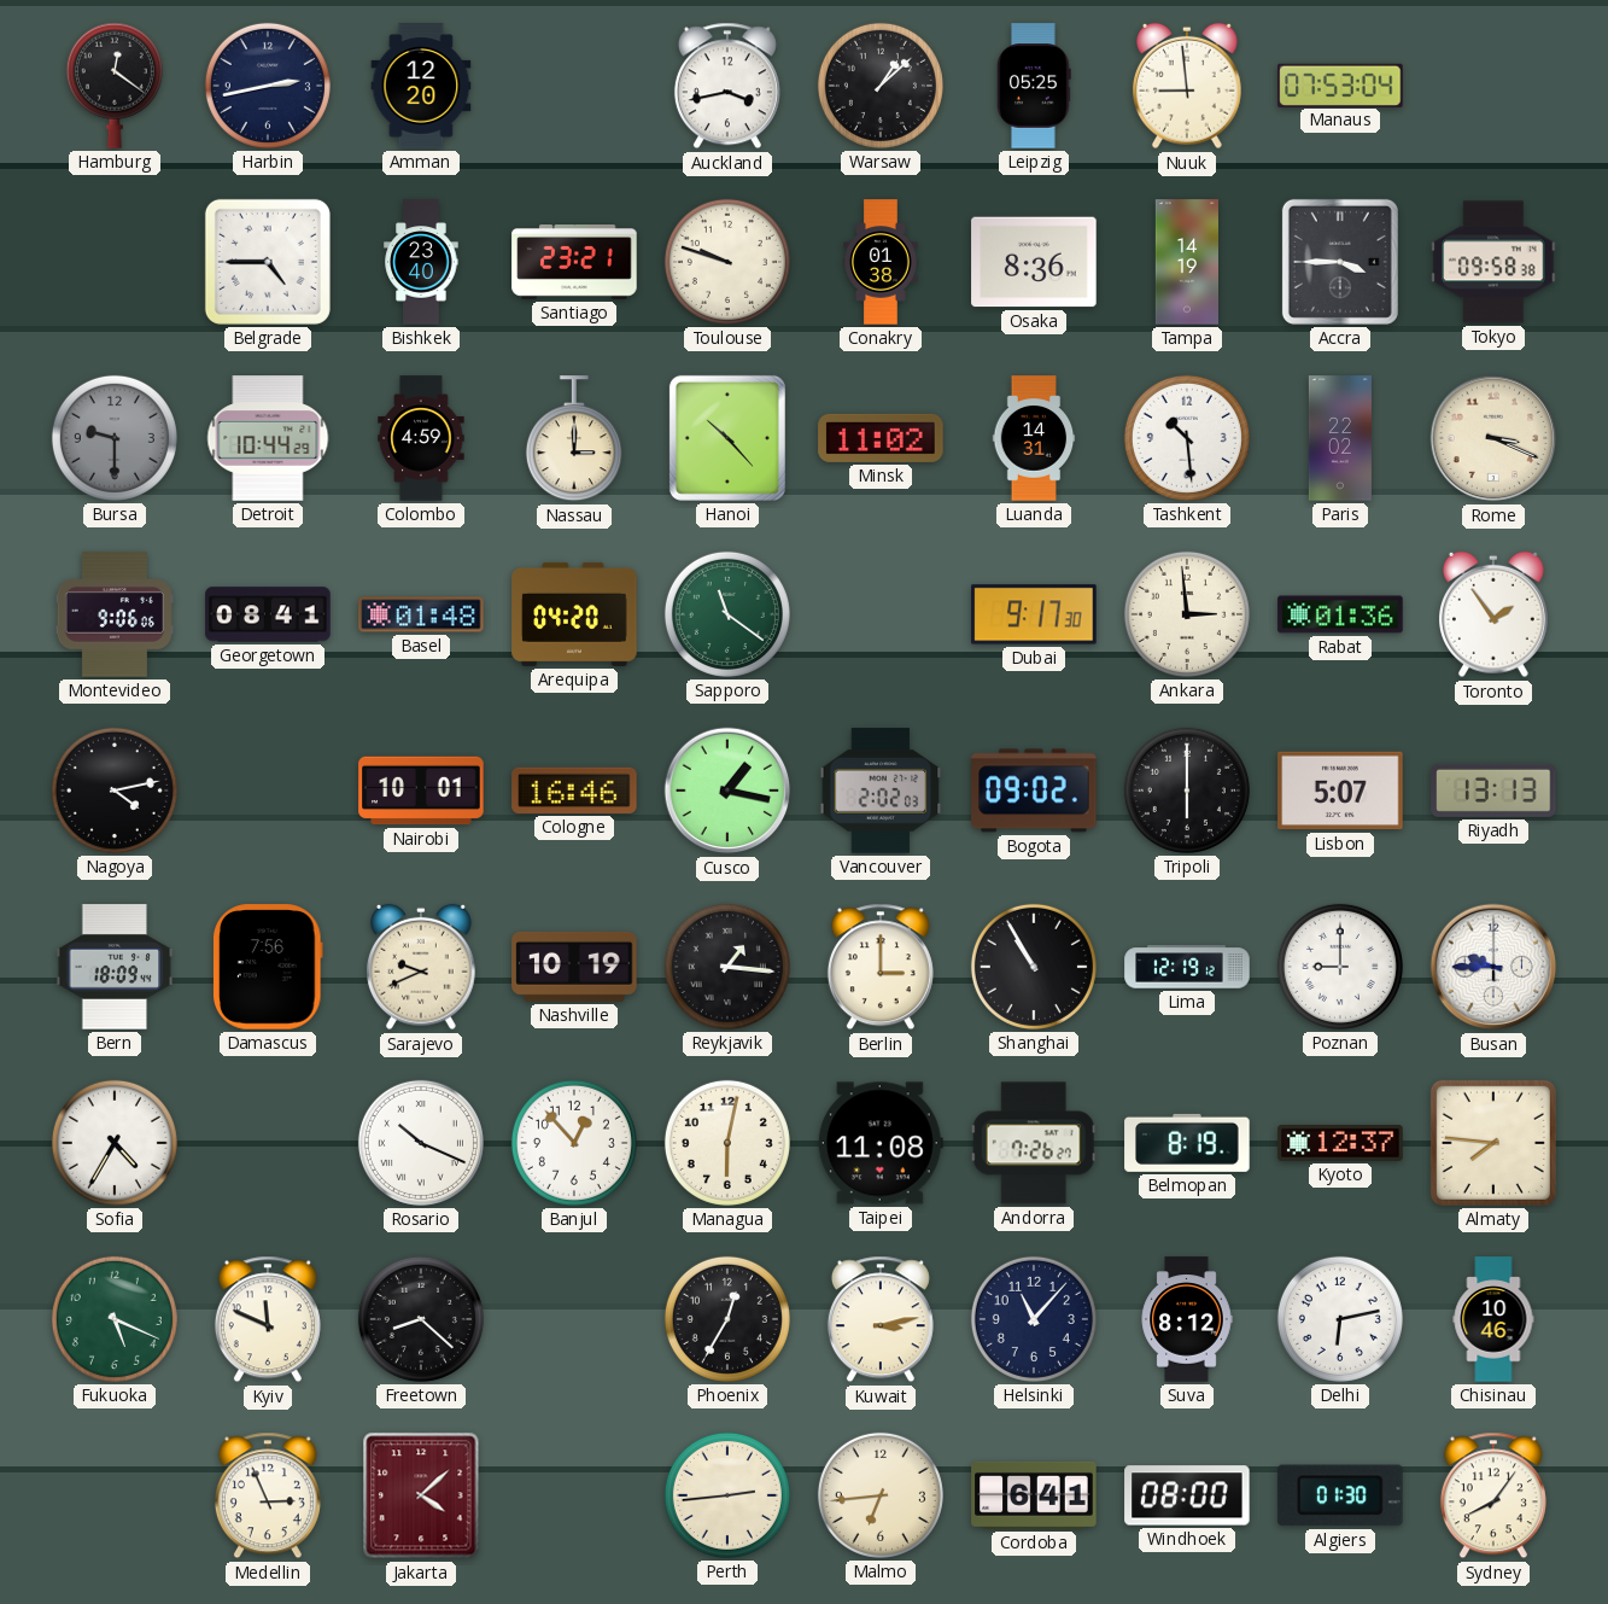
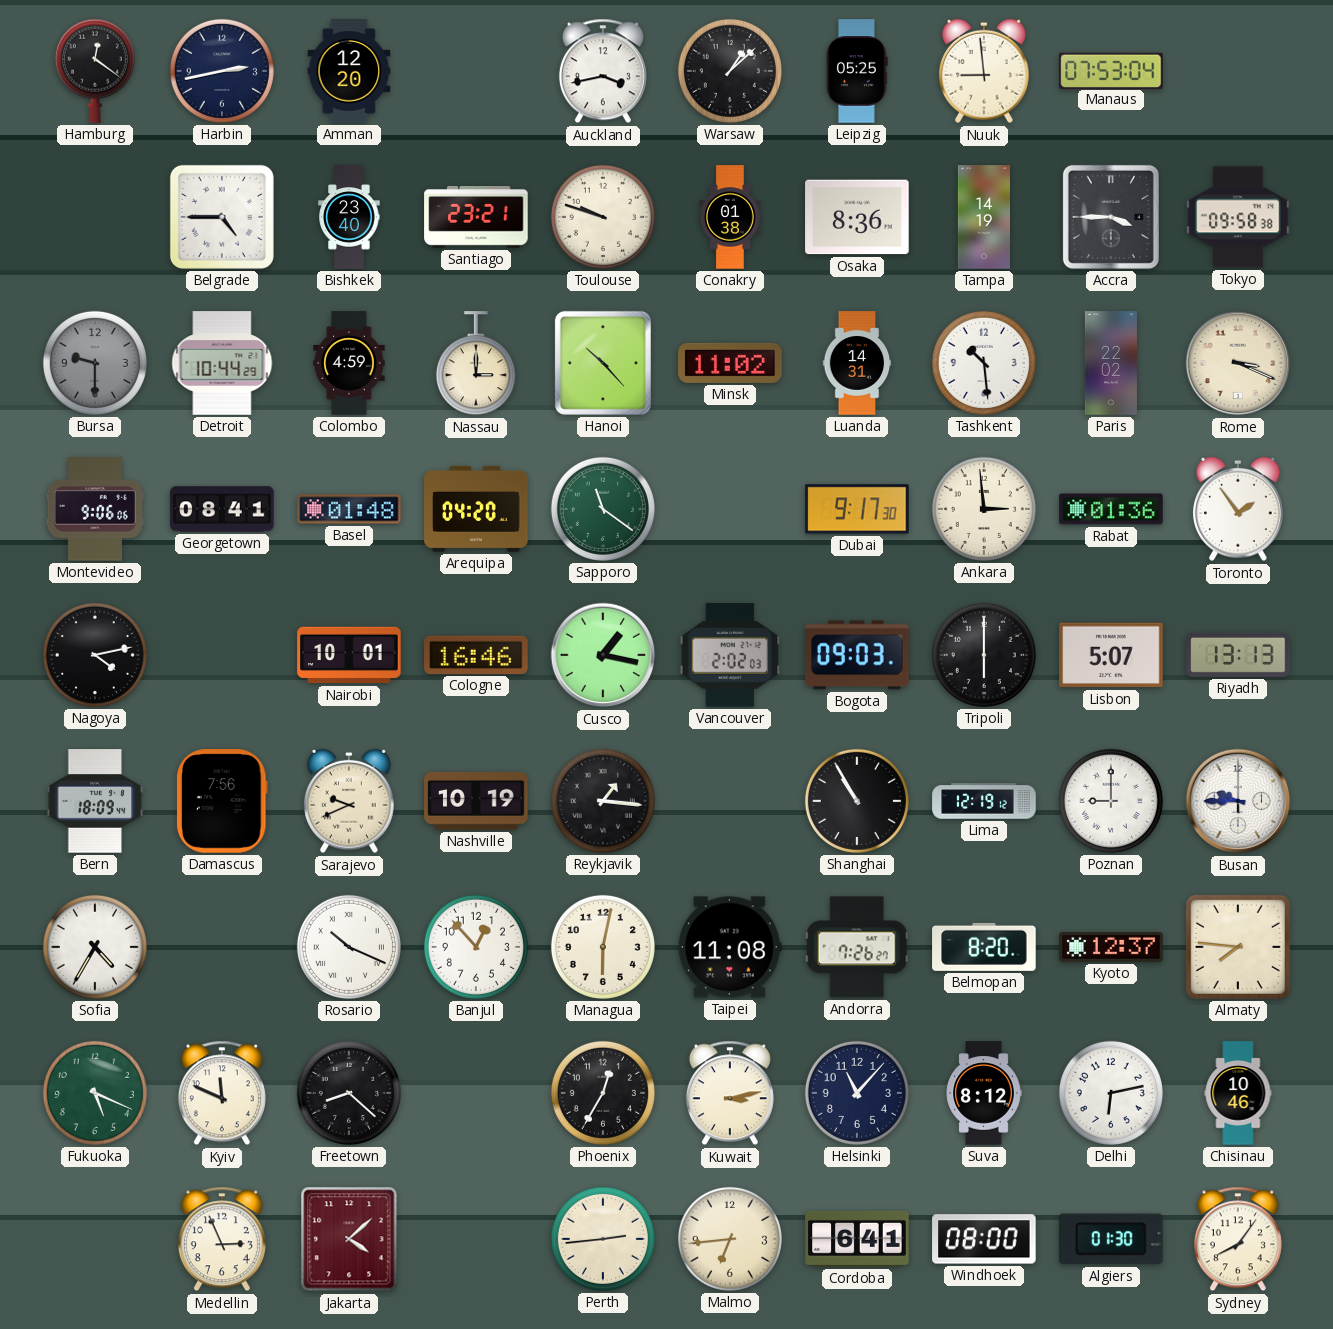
Bogota: 09:02 -> 09:03 (857, 655)
Berlin: 3:00 -> none (881, 967)
Belmopan: 8:19 -> 8:20 (984, 947)
